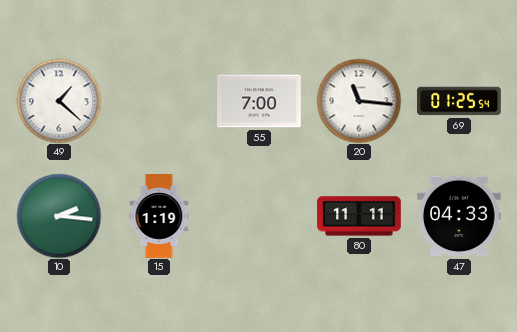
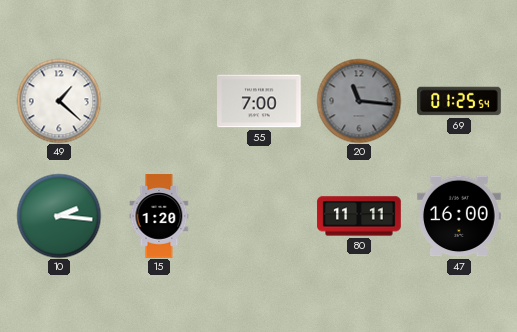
20 dial: white -> grey (359, 101)
15: 1:19 -> 1:20 (159, 216)
47: 04:33 -> 16:00 (460, 216)
